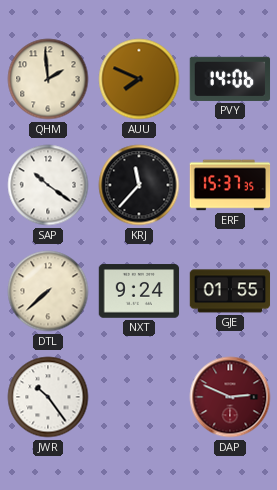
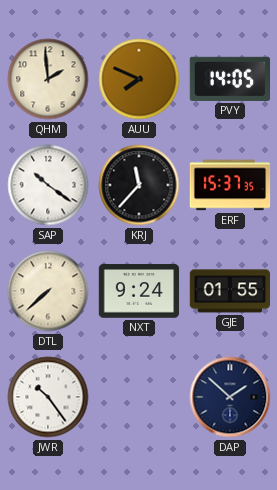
PVY: 14:06 -> 14:05 (230, 79)
DAP: 2:49 -> 1:52 (230, 397)
DAP dial: burgundy -> navy (230, 397)
